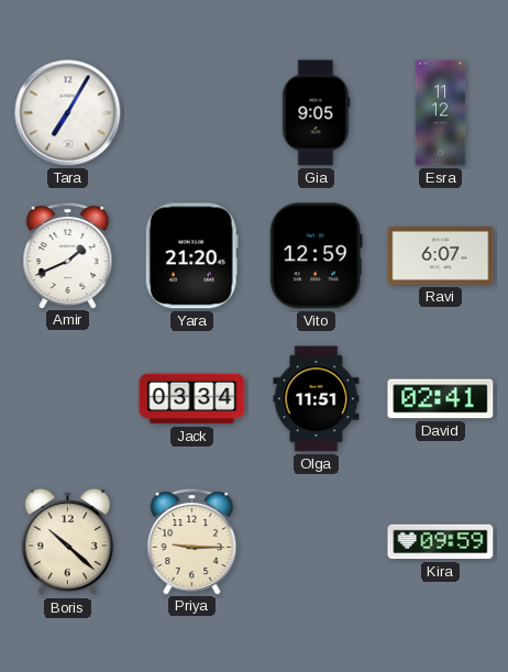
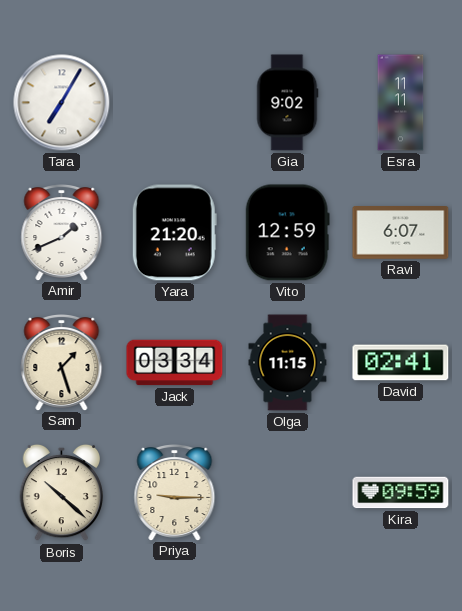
Gia: 9:05 -> 9:02 (288, 103)
Esra: 11:12 -> 11:11 (401, 103)
Sam: none -> 1:27 (62, 363)
Olga: 11:51 -> 11:15 (288, 363)
